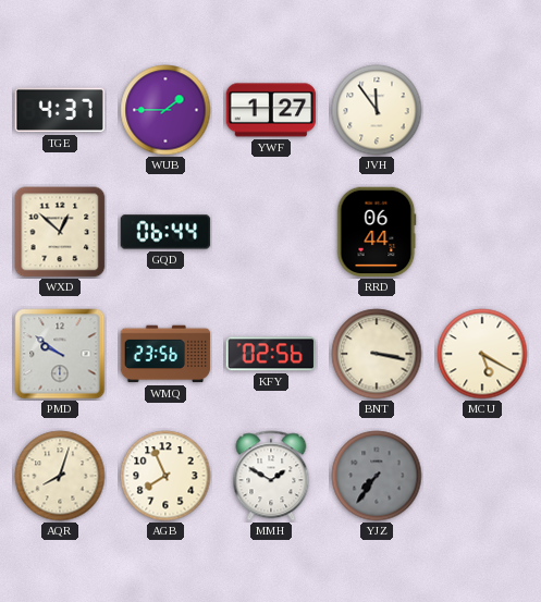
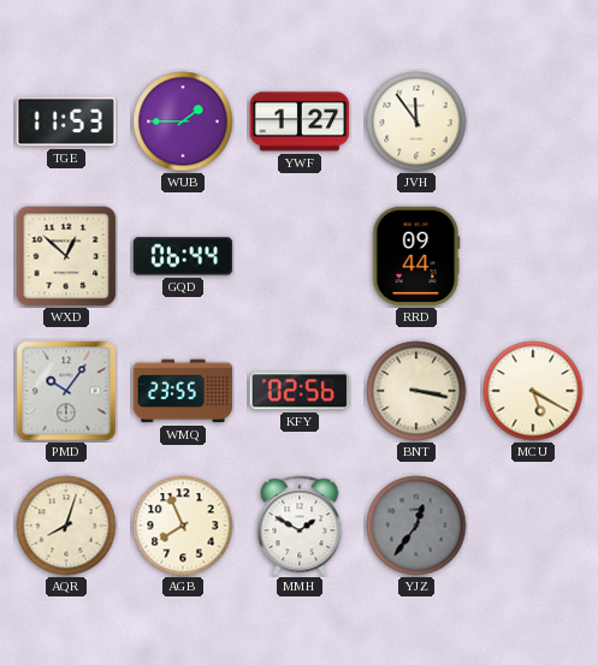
TGE: 4:37 -> 11:53 (66, 121)
RRD: 06:44 -> 09:44 (416, 256)
PMD: 9:51 -> 10:06 (66, 391)
WMQ: 23:56 -> 23:55 (183, 391)
YJZ: 7:36 -> 12:36 (416, 526)
